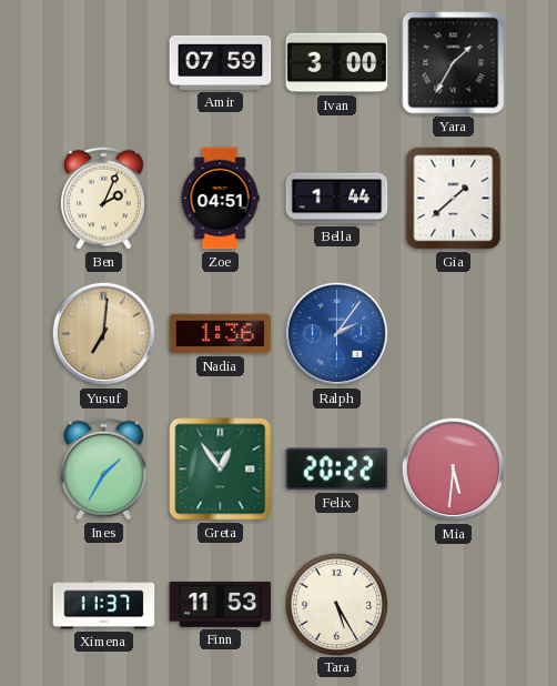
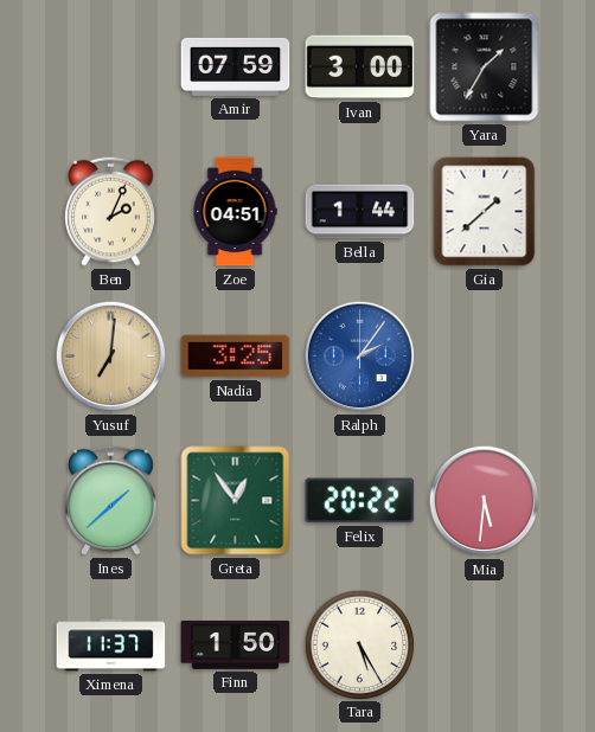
Nadia: 1:36 -> 3:25 (236, 357)
Ines: 1:35 -> 1:38 (111, 500)
Finn: 11:53 -> 1:50 (236, 644)
